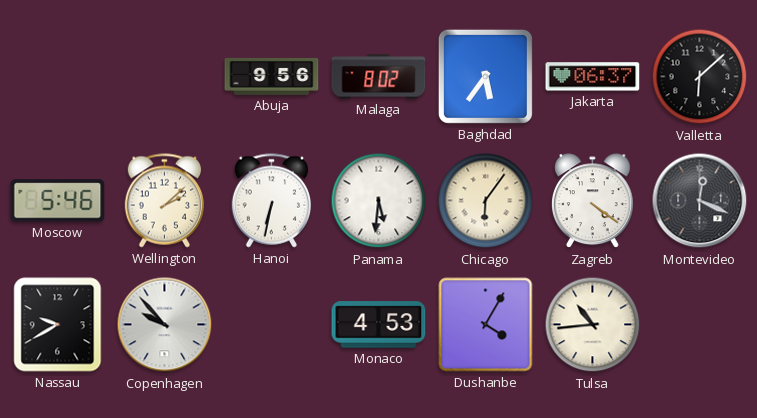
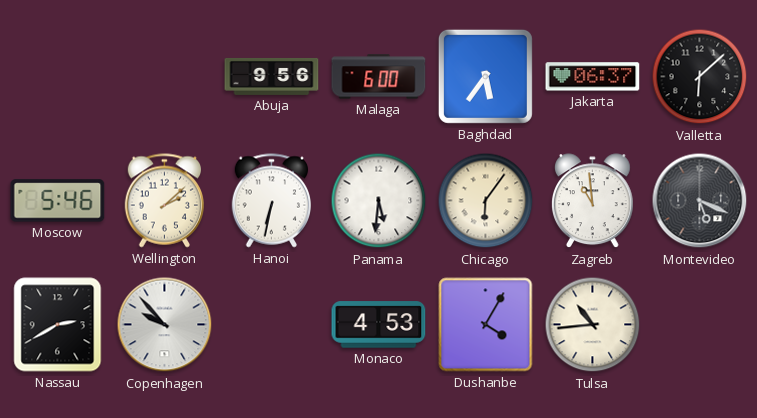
Malaga: 8:02 -> 6:00 (379, 77)
Zagreb: 4:21 -> 10:59 (592, 201)
Montevideo: 12:19 -> 5:19 (700, 201)
Nassau: 9:40 -> 2:40 (58, 325)
